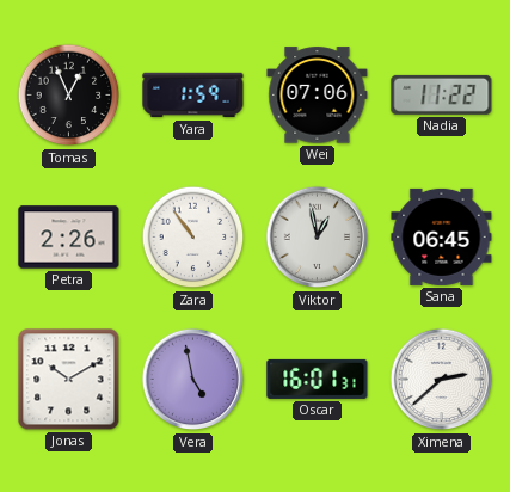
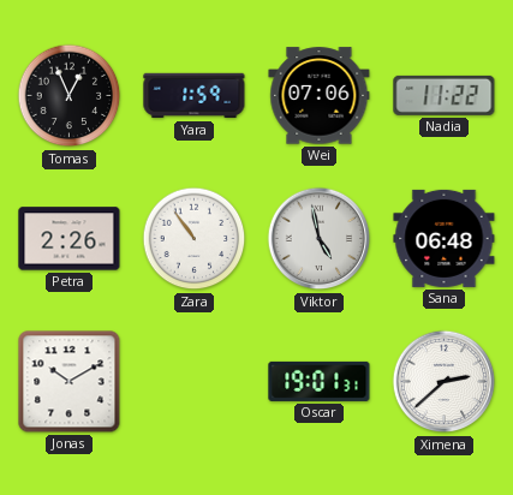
Viktor: 12:58 -> 4:58 (320, 239)
Sana: 06:45 -> 06:48 (445, 238)
Vera: 4:58 -> none (193, 380)
Oscar: 16:01 -> 19:01 (320, 381)
